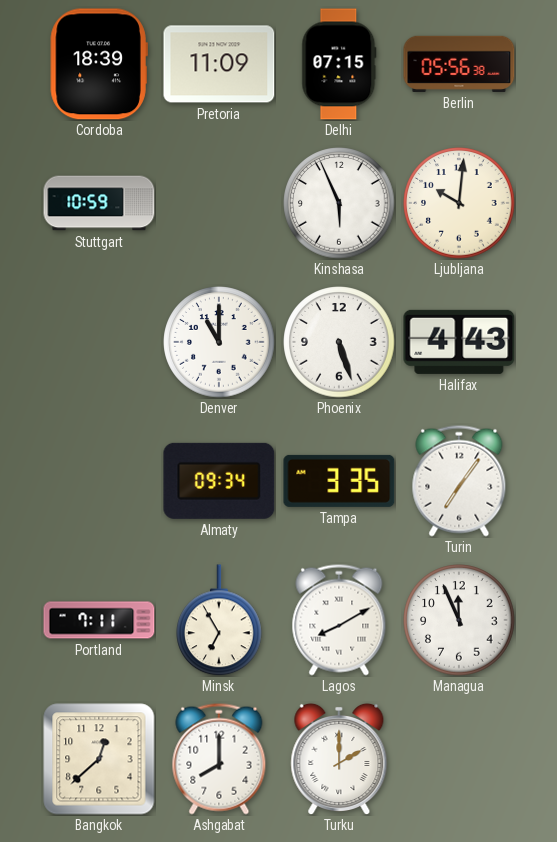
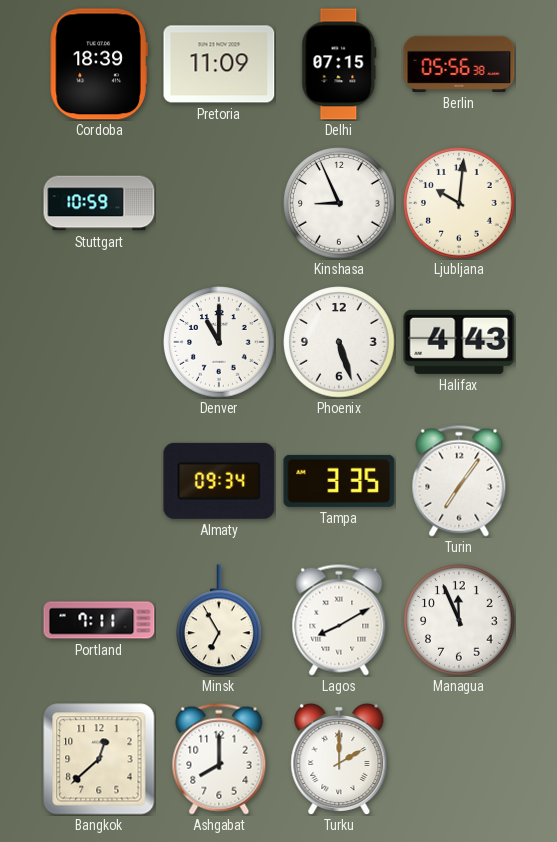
Kinshasa: 5:56 -> 8:56 (339, 203)
